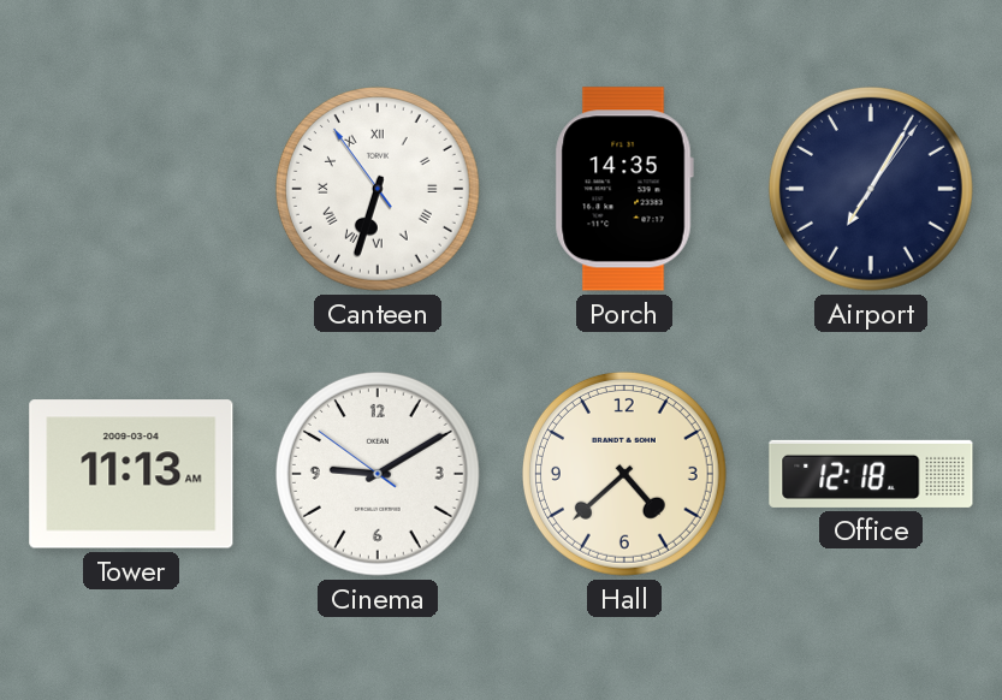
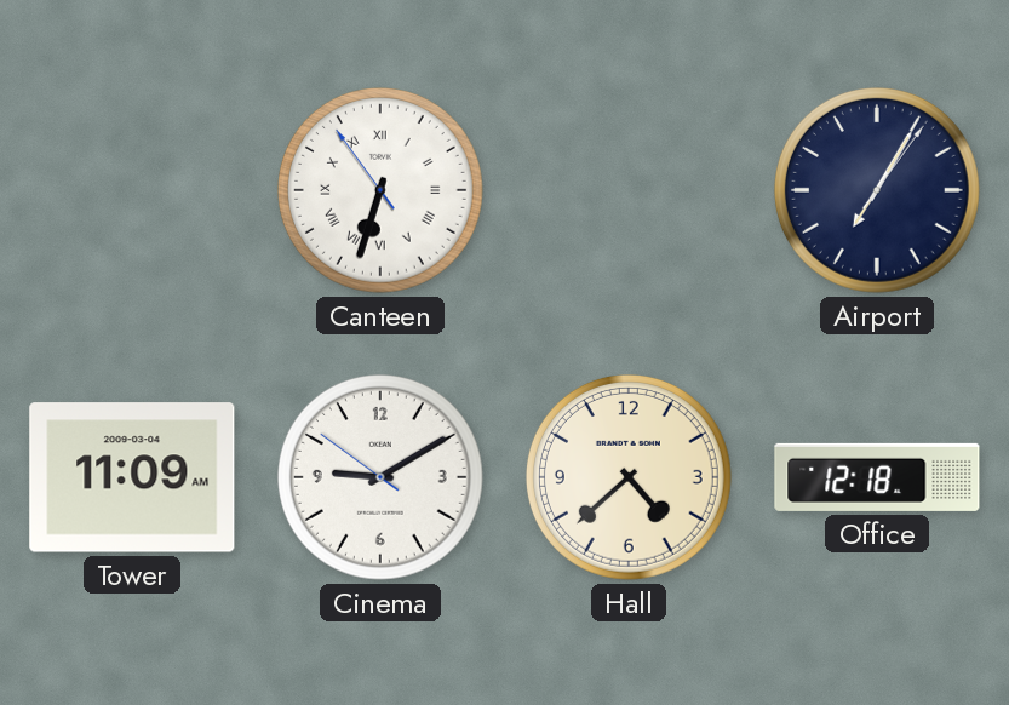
Porch: 14:35 -> none (624, 189)
Tower: 11:13 -> 11:09 (132, 477)
